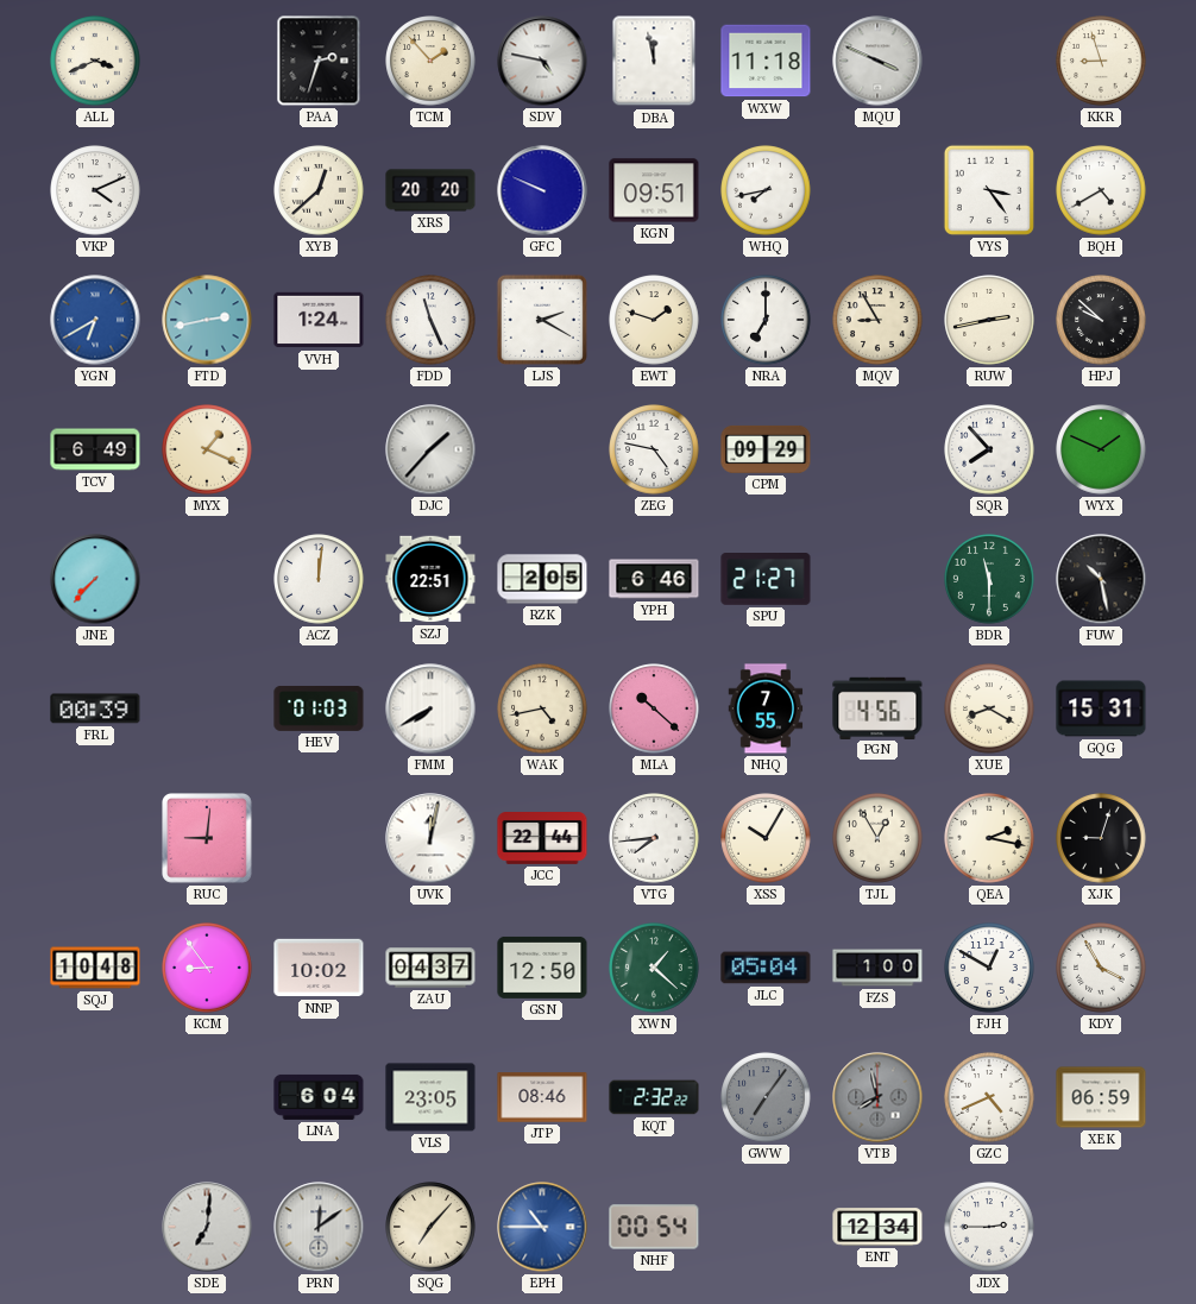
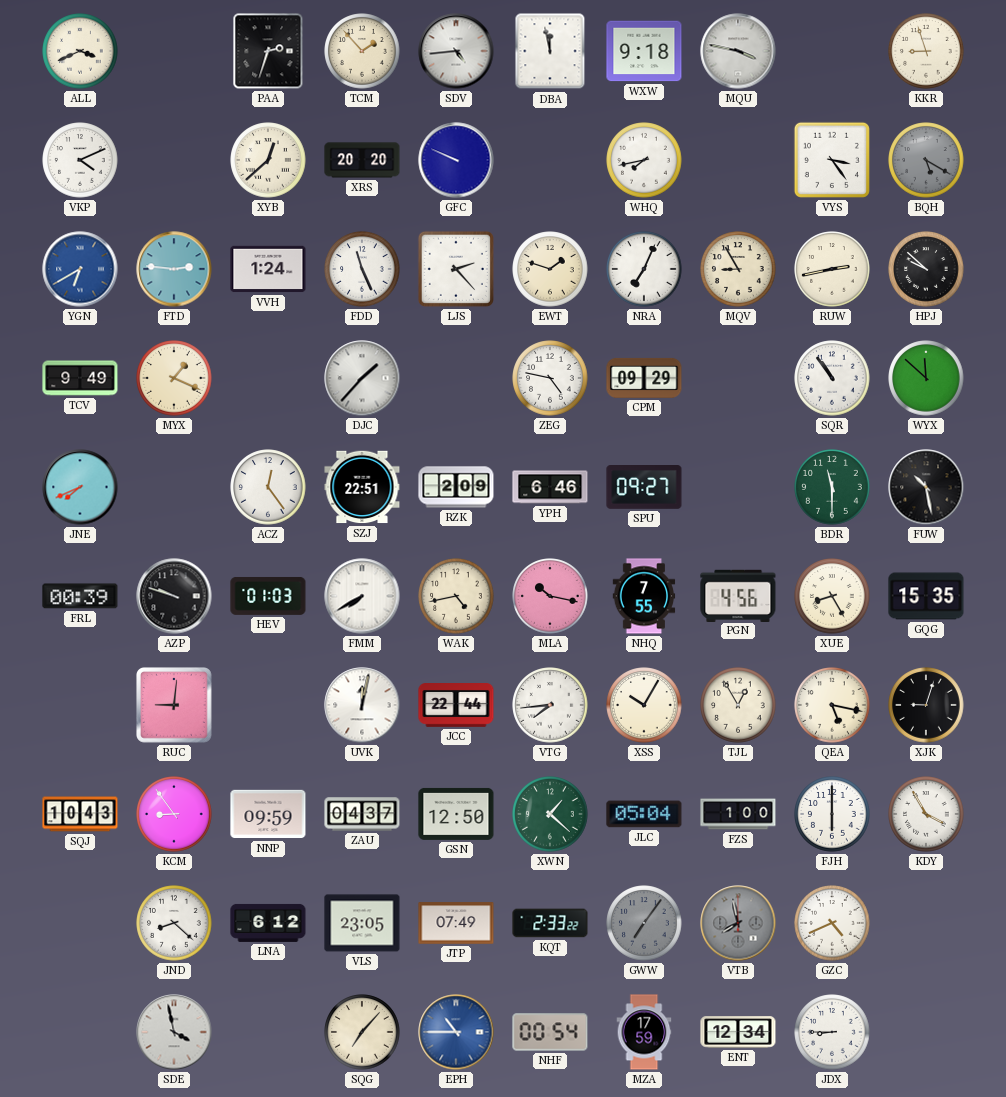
SDV: 4:47 -> 4:44 (456, 51)
WXW: 11:18 -> 9:18 (644, 51)
MQU: 3:49 -> 3:47 (738, 51)
KGN: 09:51 -> none (654, 190)
BQH: 4:40 -> 5:20 (926, 160)
BQH dial: white -> grey (926, 160)
FTD: 2:43 -> 2:46 (174, 269)
LJS: 2:20 -> 2:23 (456, 269)
NRA: 7:00 -> 7:04 (644, 269)
TCV: 6:49 -> 9:49 (80, 378)
SQR: 7:53 -> 10:54 (832, 378)
WYX: 1:49 -> 11:52 (926, 378)
JNE: 7:37 -> 7:41 (80, 487)
ACZ: 12:01 -> 12:24 (268, 487)
RZK: 2:05 -> 2:09 (456, 487)
SPU: 21:27 -> 09:27 (644, 487)
AZP: none -> 9:48 (174, 596)
MLA: 10:22 -> 10:17 (550, 596)
XUE: 8:20 -> 8:25 (832, 596)
GQG: 15:31 -> 15:35 (926, 596)
QEA: 2:17 -> 5:17 (832, 705)
SQJ: 10:48 -> 10:43 (80, 814)
NNP: 10:02 -> 09:59 (268, 814)
FJH: 12:50 -> 6:00 (832, 814)
JND: none -> 8:22 (174, 923)
LNA: 6:04 -> 6:12 (268, 923)
JTP: 08:46 -> 07:49 (456, 923)
KQT: 2:32 -> 2:33 (550, 923)
XEK: 06:59 -> none (1101, 1097)
SDE: 7:01 -> 3:58 (174, 1032)
PRN: 12:09 -> none (319, 1227)
MZA: none -> 17:59 (644, 1032)
JDX: 2:45 -> 8:45 (832, 1032)
